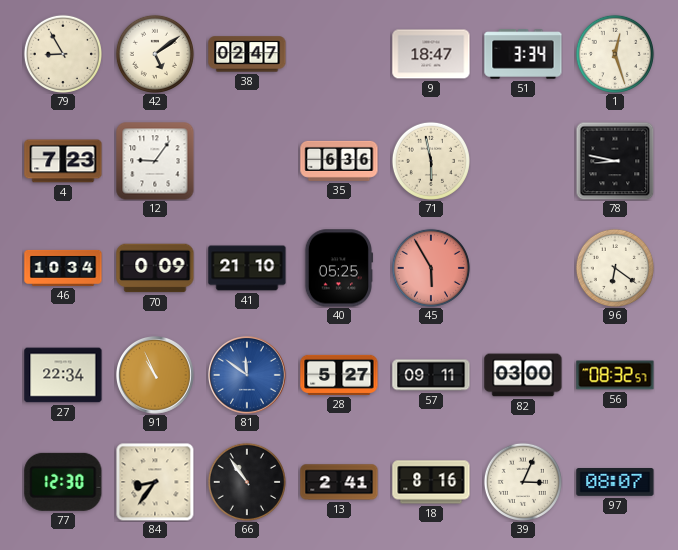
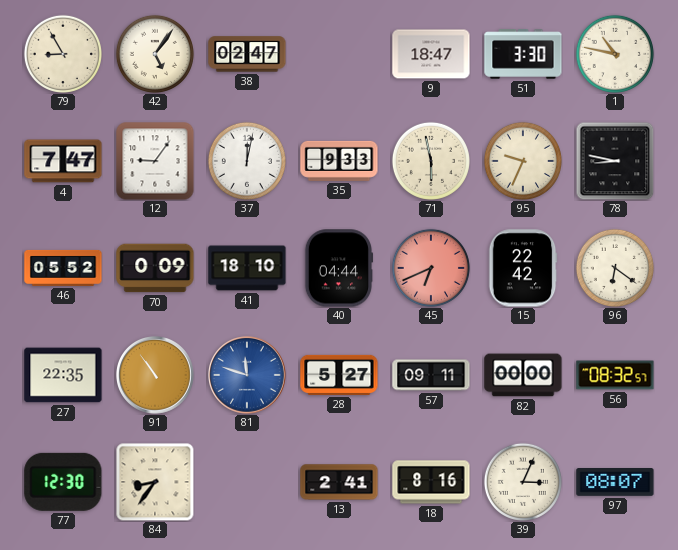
42: 5:09 -> 5:06 (155, 54)
51: 3:34 -> 3:30 (523, 54)
1: 12:27 -> 10:47 (615, 54)
4: 7:23 -> 7:47 (63, 161)
37: none -> 12:02 (247, 161)
35: 6:36 -> 9:33 (339, 161)
95: none -> 9:34 (523, 161)
46: 10:34 -> 05:52 (63, 268)
41: 21:10 -> 18:10 (247, 268)
40: 05:25 -> 04:44 (339, 268)
45: 5:55 -> 6:41 (431, 268)
15: none -> 22:42 (523, 268)
27: 22:34 -> 22:35 (63, 375)
91: 10:56 -> 10:54 (156, 376)
81: 11:51 -> 11:48 (248, 376)
82: 03:00 -> 00:00 (523, 375)
66: 10:54 -> none (247, 482)
